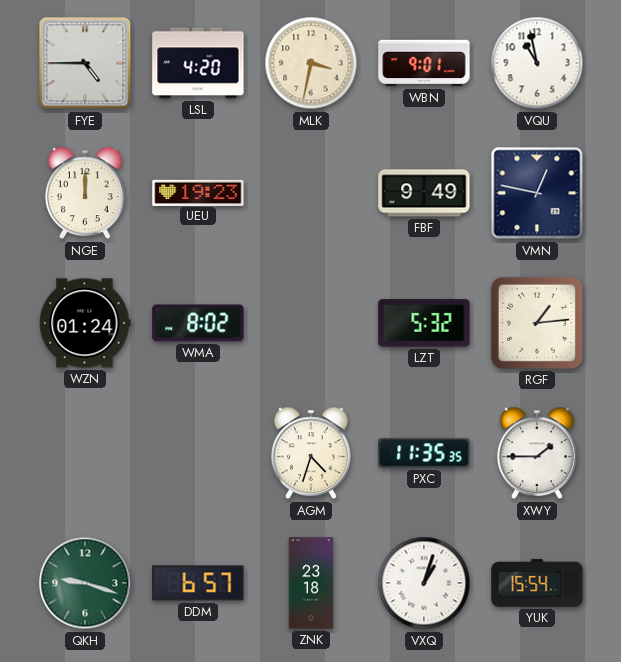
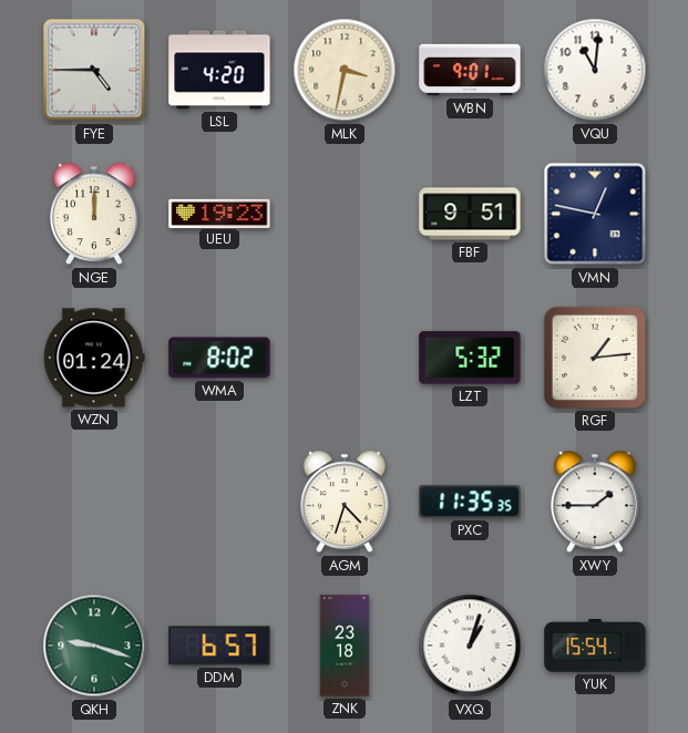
VQU: 10:58 -> 11:01 (595, 70)
FBF: 9:49 -> 9:51 (470, 214)
